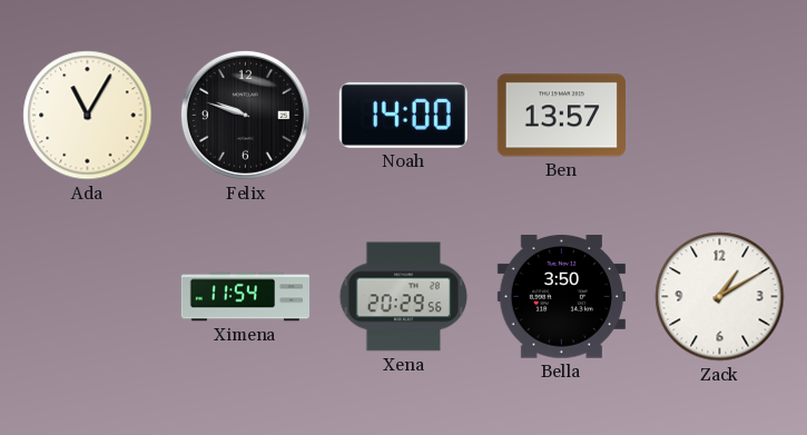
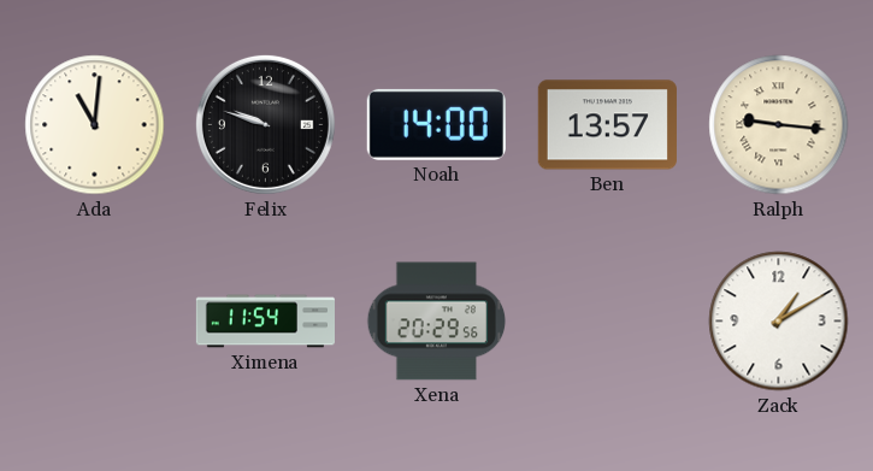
Ada: 11:05 -> 11:01 (95, 125)
Ralph: none -> 9:16 (779, 125)
Bella: 3:50 -> none (561, 297)
